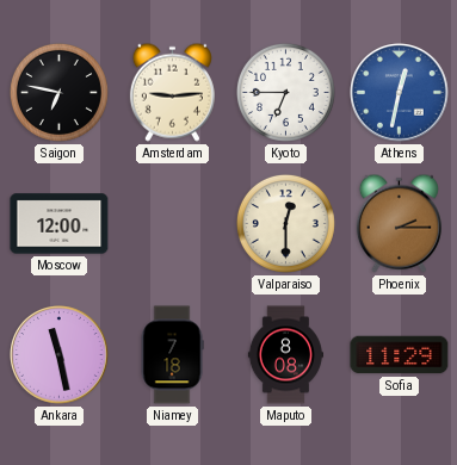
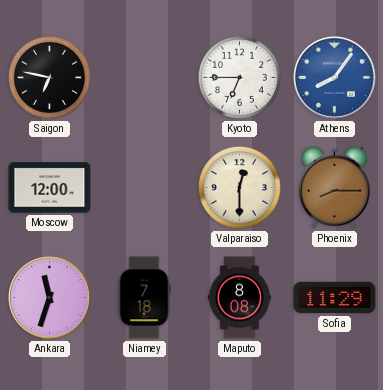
Amsterdam: 9:14 -> none (172, 92)
Athens: 12:32 -> 8:06 (335, 78)
Phoenix: 2:15 -> 8:15 (334, 187)
Ankara: 11:28 -> 11:33 (50, 298)
